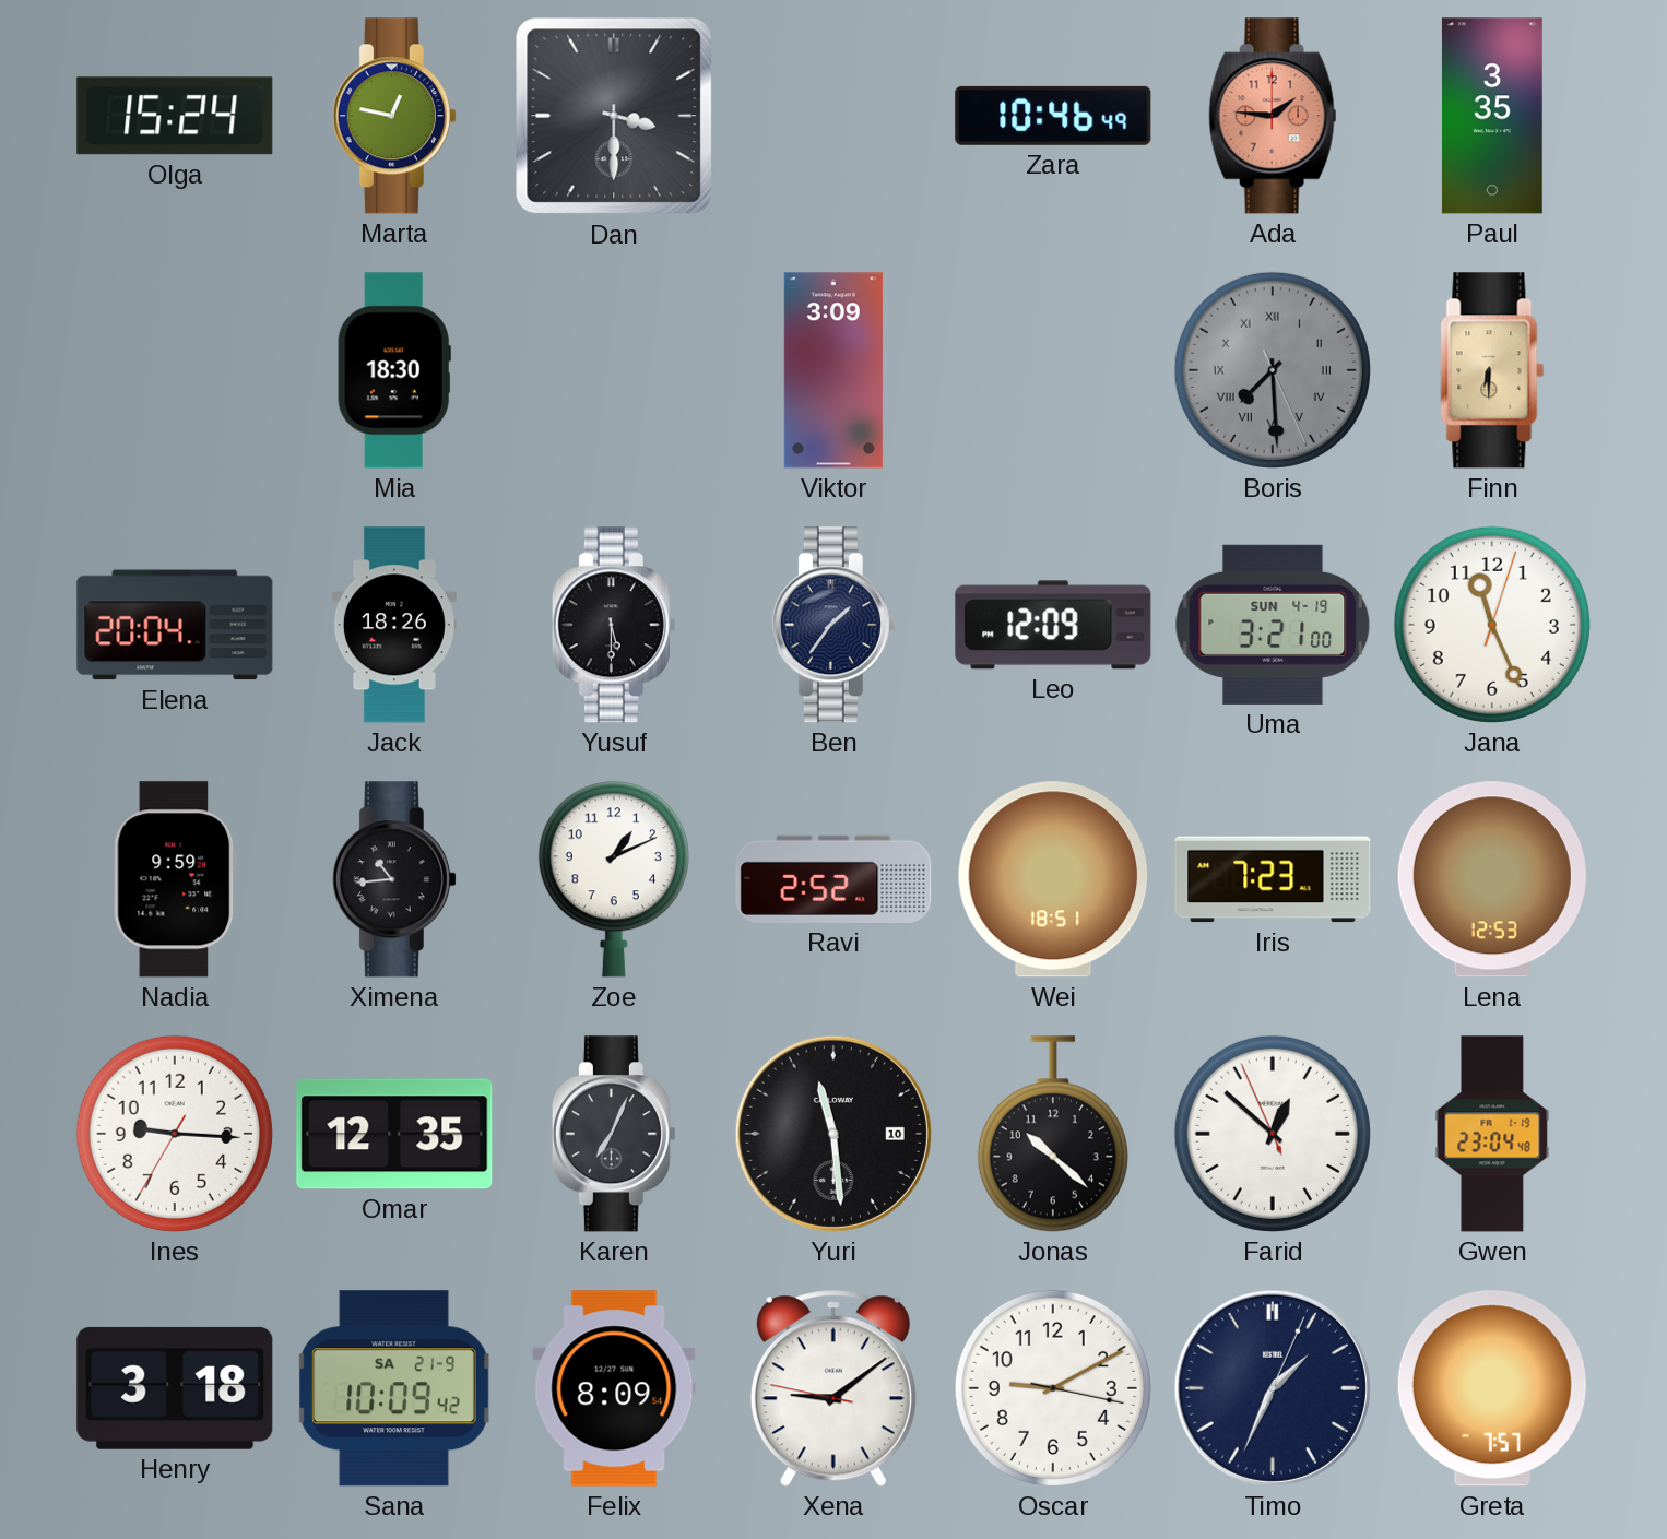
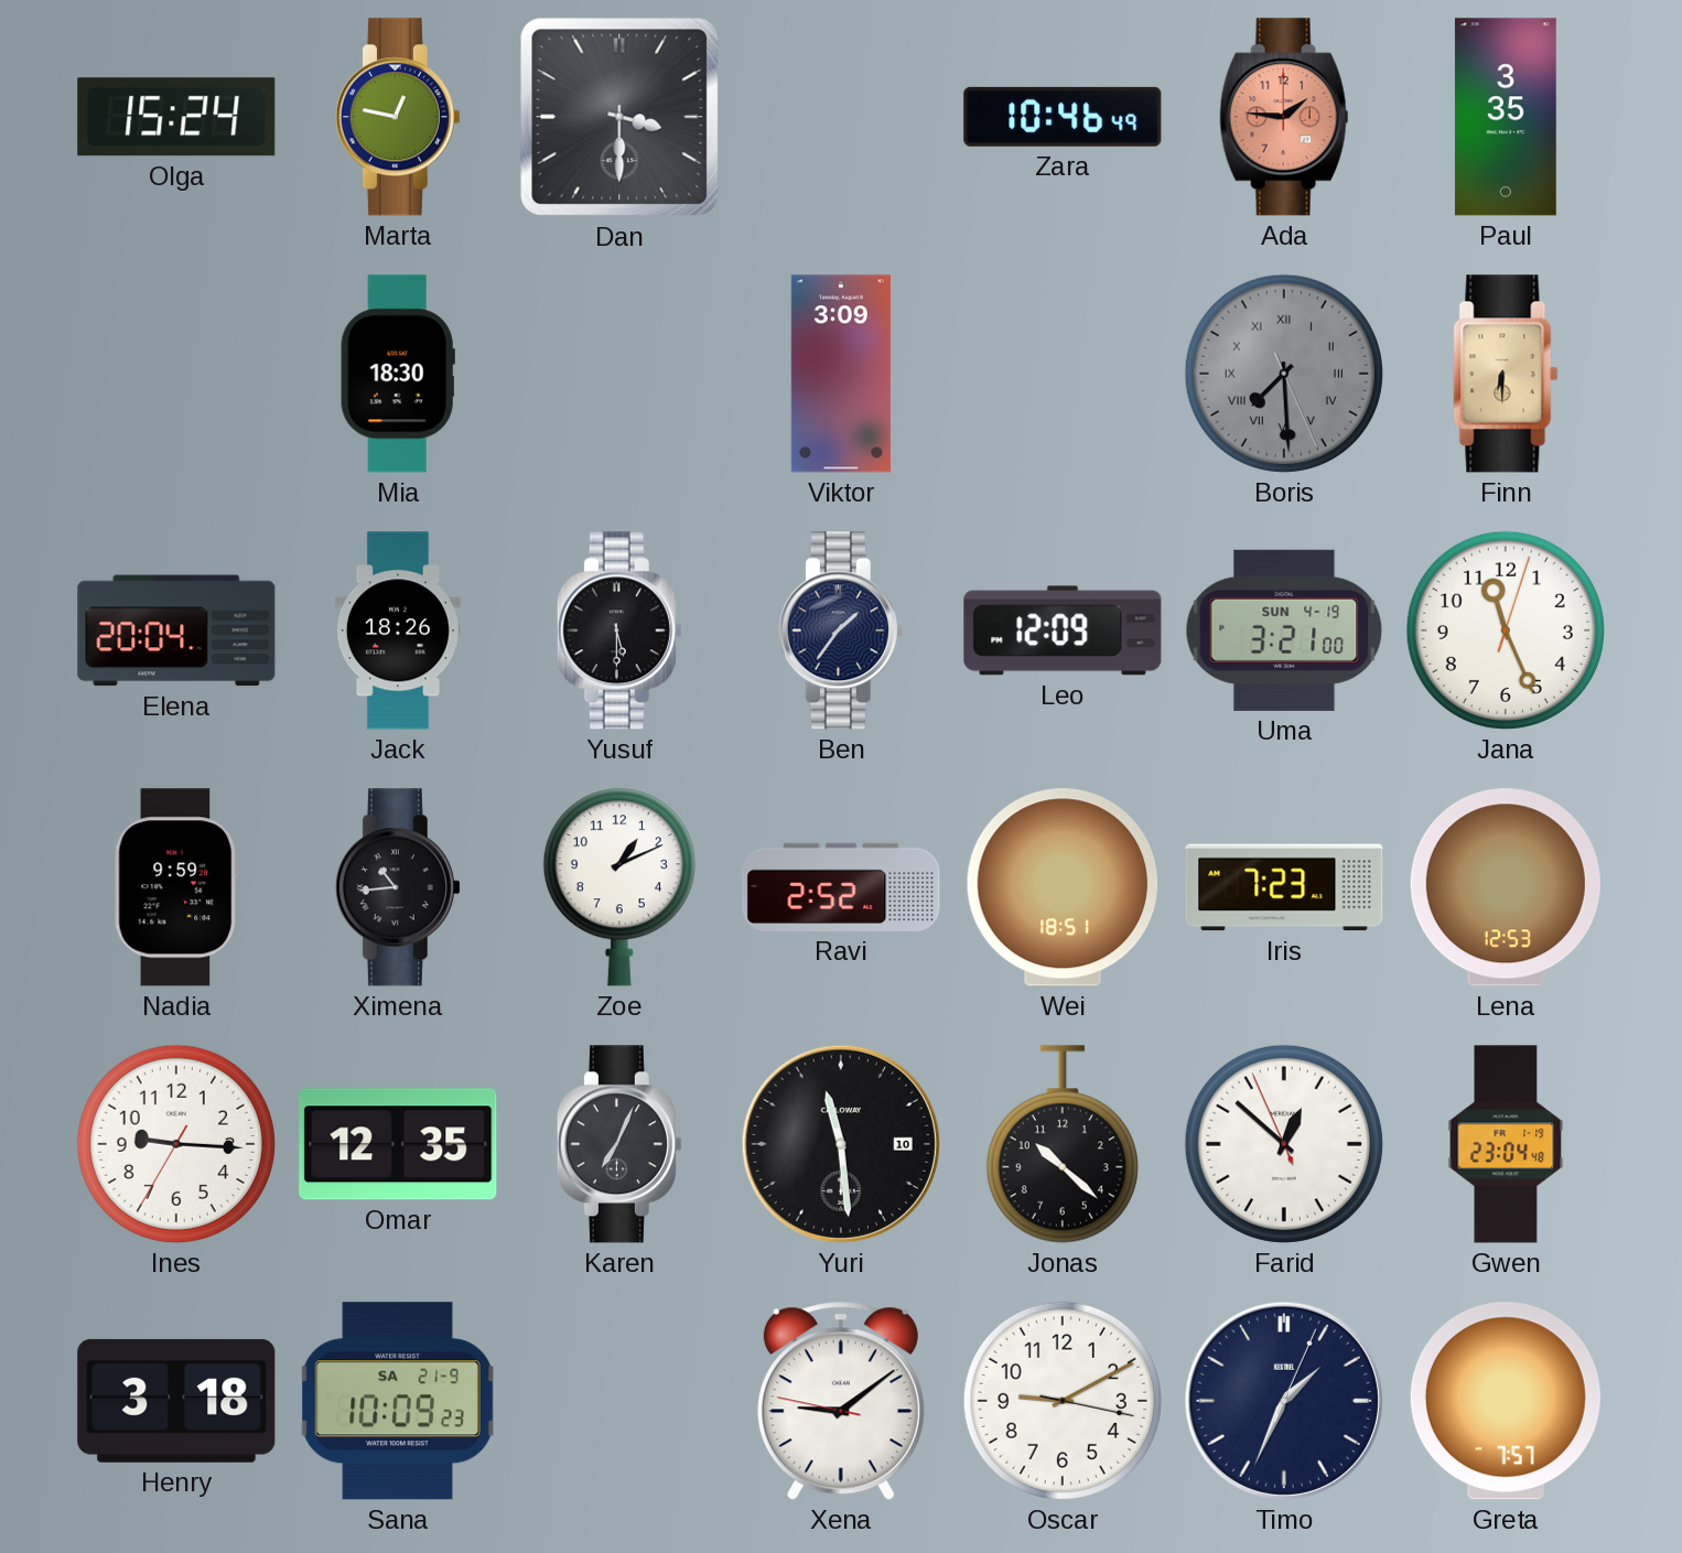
Sana: 10:09:42 -> 10:09:23 (398, 1401)
Felix: 8:09 -> none (614, 1388)
